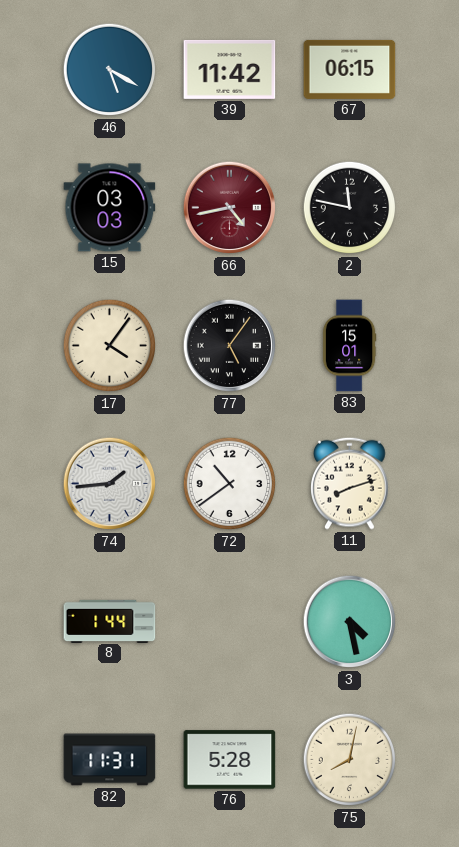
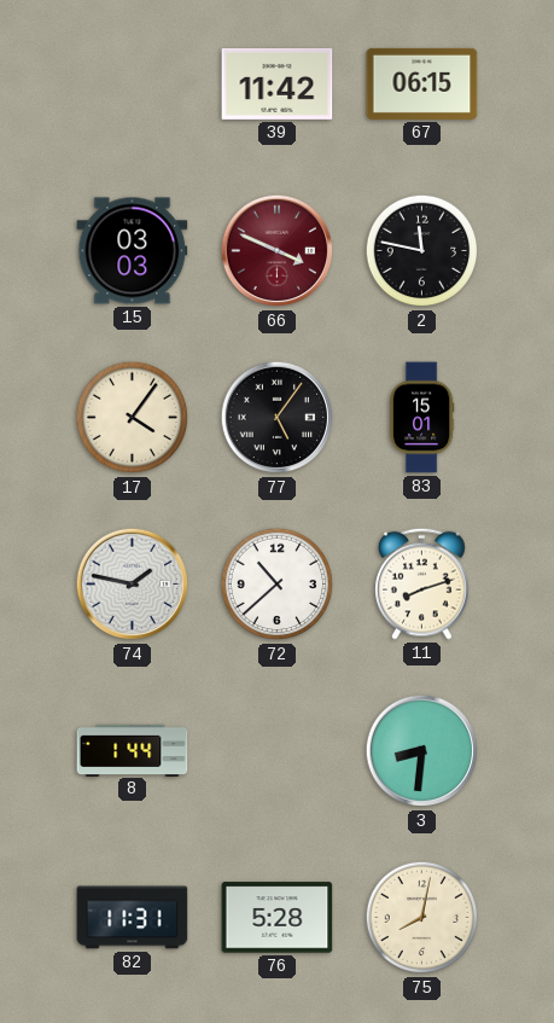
46: 5:20 -> none (110, 70)
66: 4:43 -> 3:49 (278, 251)
74: 1:44 -> 1:47 (133, 585)
72: 10:39 -> 10:38 (278, 585)
3: 4:28 -> 8:31 (422, 751)
